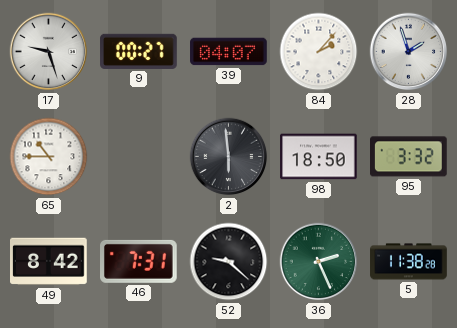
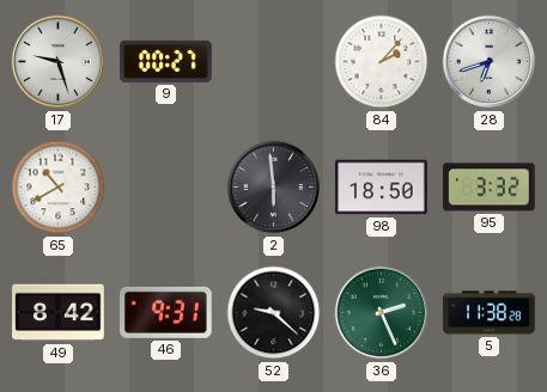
39: 04:07 -> none (229, 52)
28: 1:57 -> 6:42 (490, 62)
65: 10:45 -> 10:40 (59, 188)
46: 7:31 -> 9:31 (166, 312)
